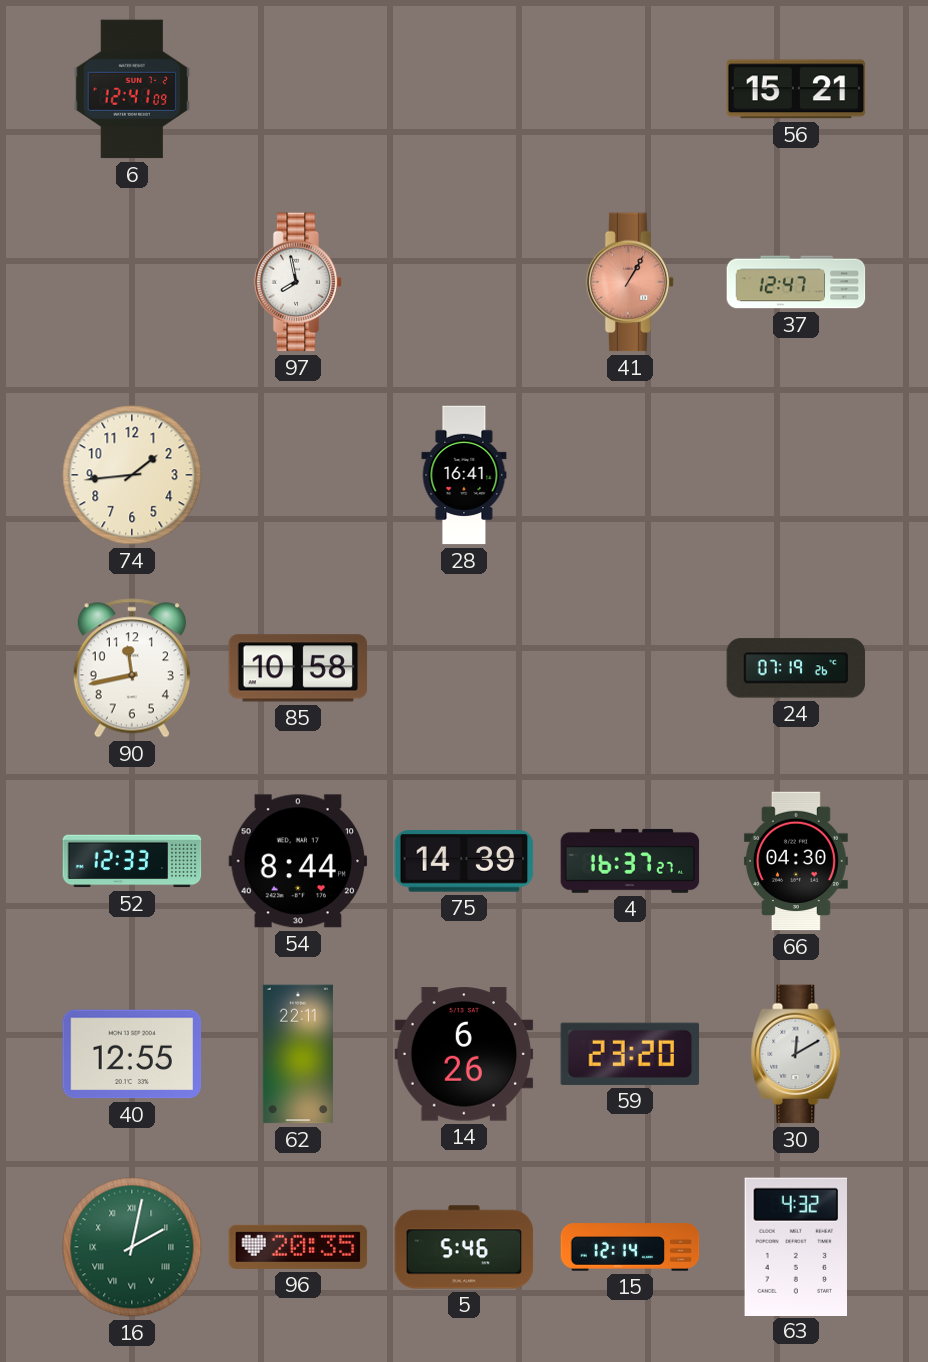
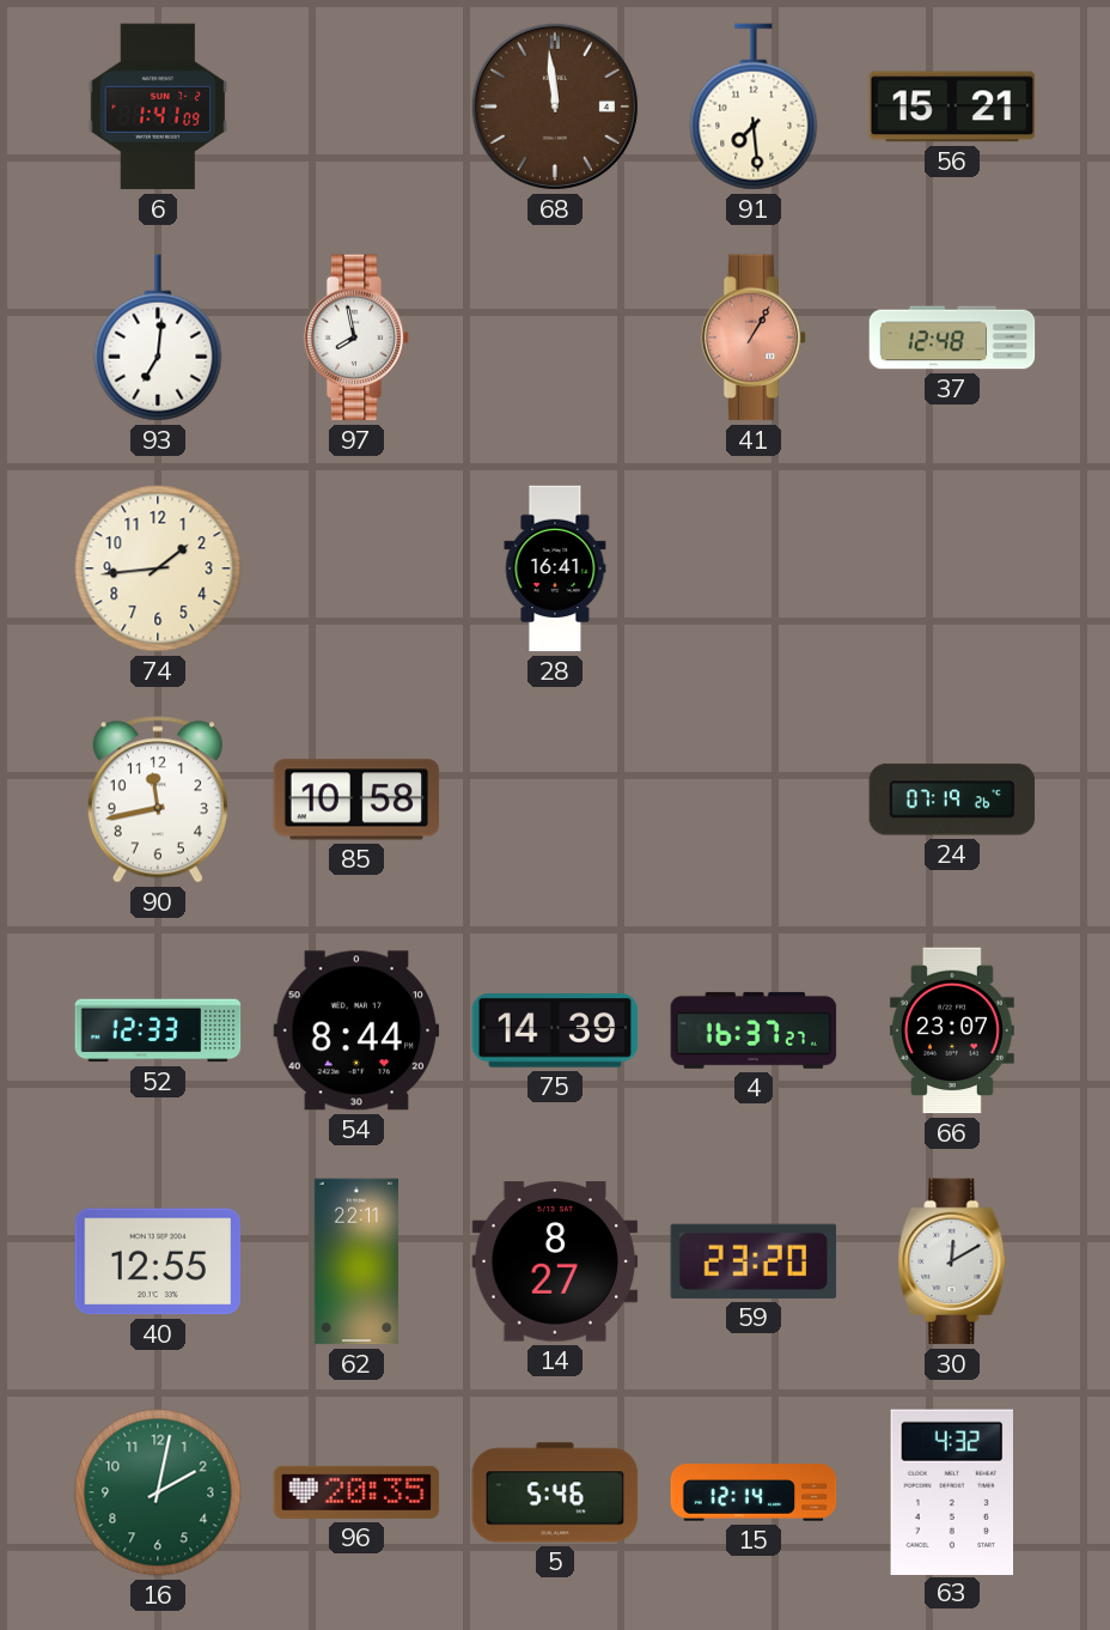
6: 12:41 -> 1:41 (158, 107)
68: none -> 11:59 (555, 107)
91: none -> 7:29 (754, 107)
93: none -> 7:01 (158, 337)
37: 12:47 -> 12:48 (952, 337)
66: 04:30 -> 23:07 (952, 1030)
14: 6:26 -> 8:27 (555, 1261)
16 numerals: Roman -> Arabic (158, 1492)
